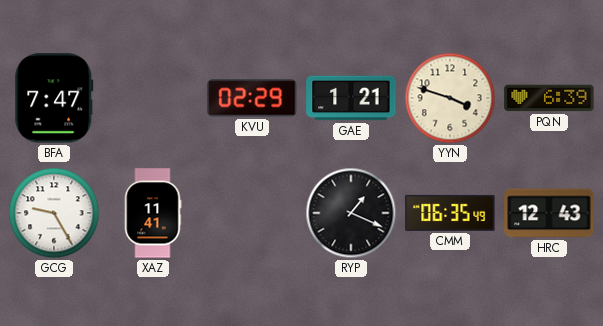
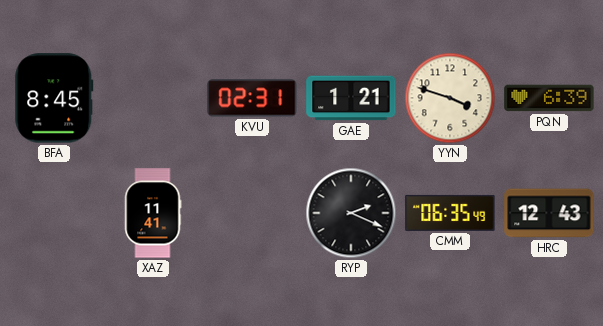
BFA: 7:47 -> 8:45 (54, 98)
KVU: 02:29 -> 02:31 (252, 98)
GCG: 9:25 -> none (54, 213)
RYP: 1:19 -> 2:19 (351, 213)
